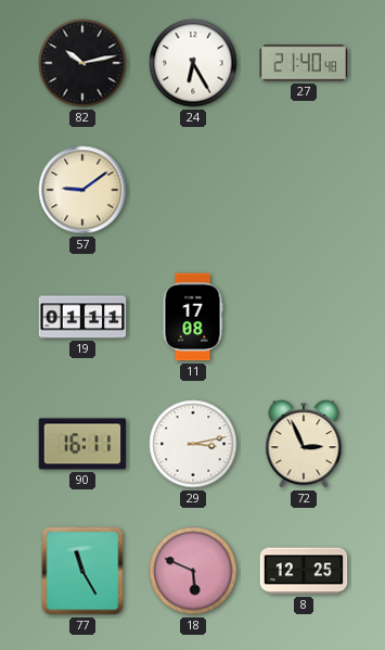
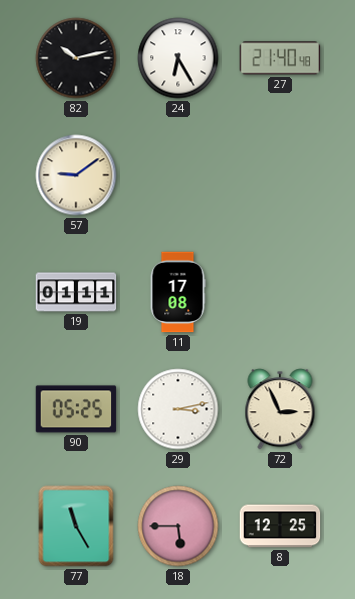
90: 16:11 -> 05:25 (76, 409)
18: 5:49 -> 5:45 (178, 526)
